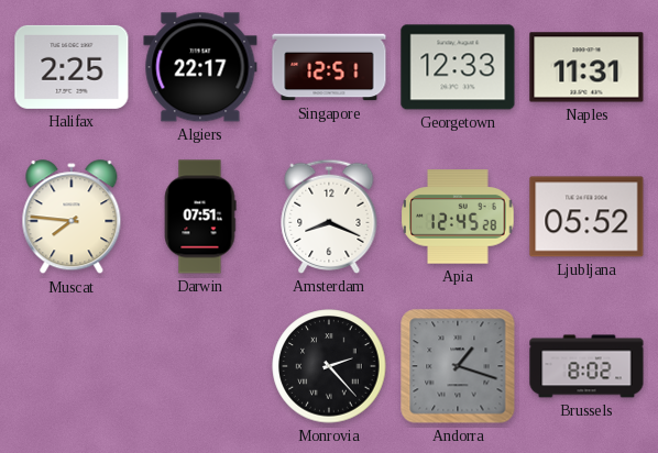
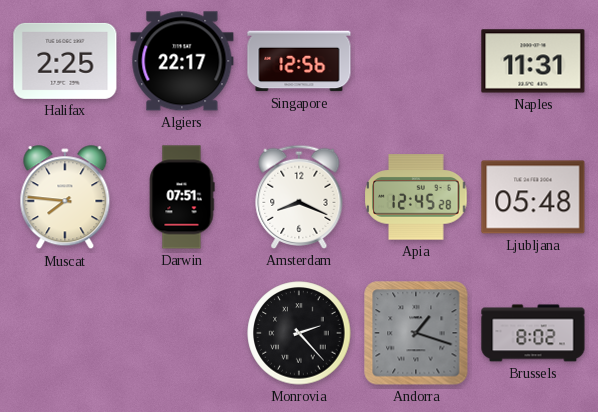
Singapore: 12:51 -> 12:56 (299, 61)
Georgetown: 12:33 -> none (458, 67)
Ljubljana: 05:52 -> 05:48 (533, 197)
